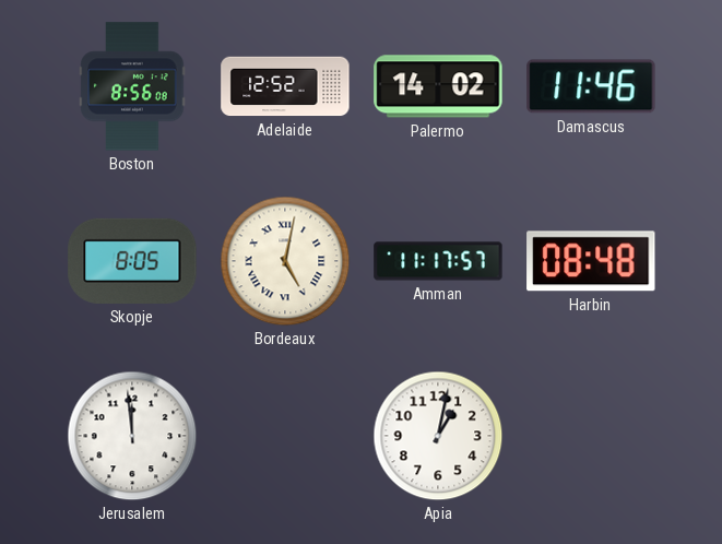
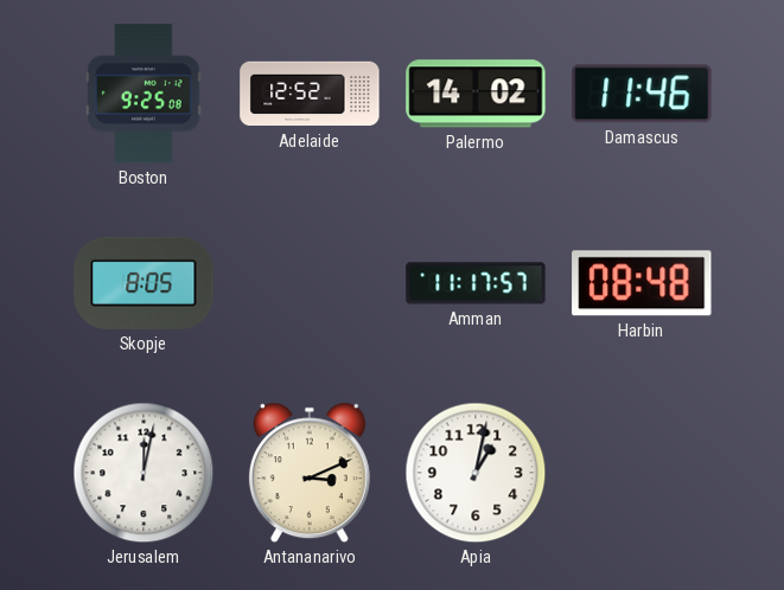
Boston: 8:56 -> 9:25 (144, 94)
Bordeaux: 5:02 -> none (285, 261)
Jerusalem: 11:59 -> 12:02 (144, 473)
Antananarivo: none -> 3:11 (310, 473)
